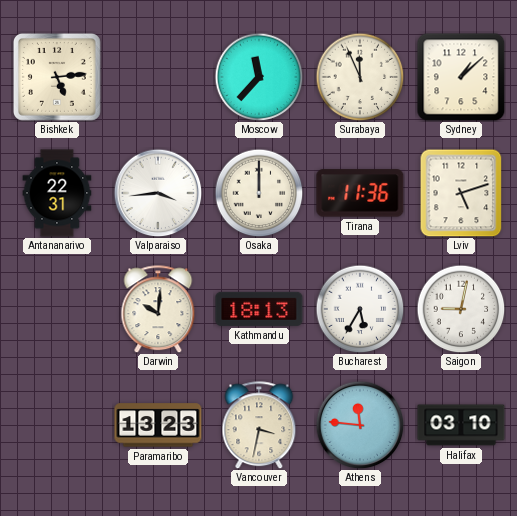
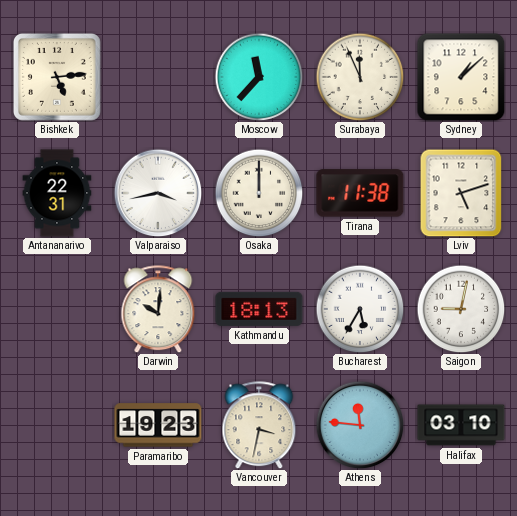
Valparaiso: 3:44 -> 3:43 (158, 193)
Tirana: 11:36 -> 11:38 (360, 193)
Paramaribo: 13:23 -> 19:23 (158, 425)
